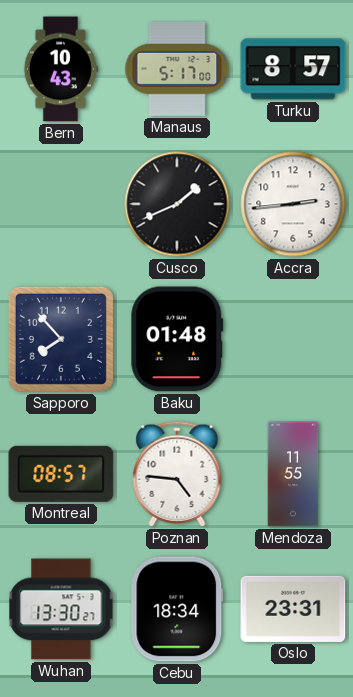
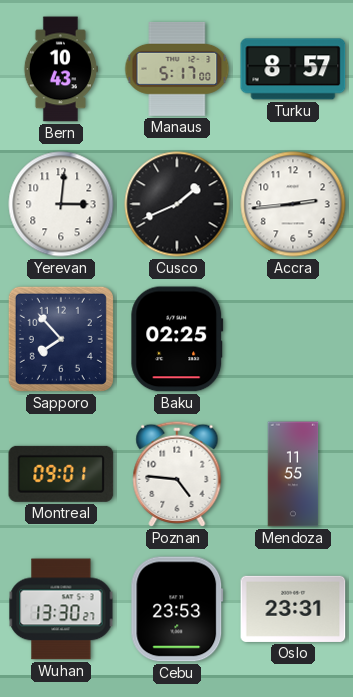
Yerevan: none -> 3:01 (61, 204)
Baku: 01:48 -> 02:25 (177, 339)
Montreal: 08:57 -> 09:01 (61, 474)
Cebu: 18:34 -> 23:53 (177, 609)
